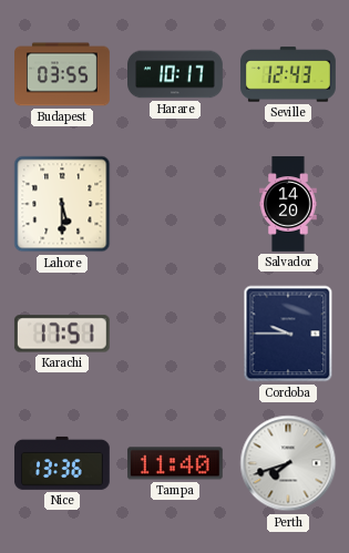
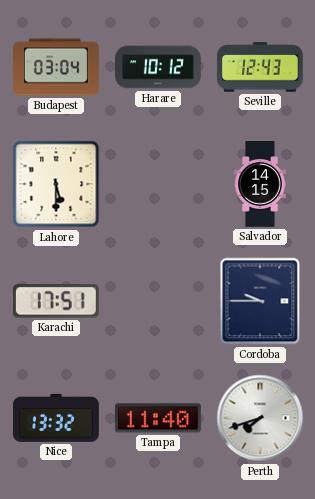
Budapest: 03:55 -> 03:04 (57, 67)
Harare: 10:17 -> 10:12 (159, 67)
Salvador: 14:20 -> 14:15 (260, 184)
Nice: 13:36 -> 13:32 (56, 418)
